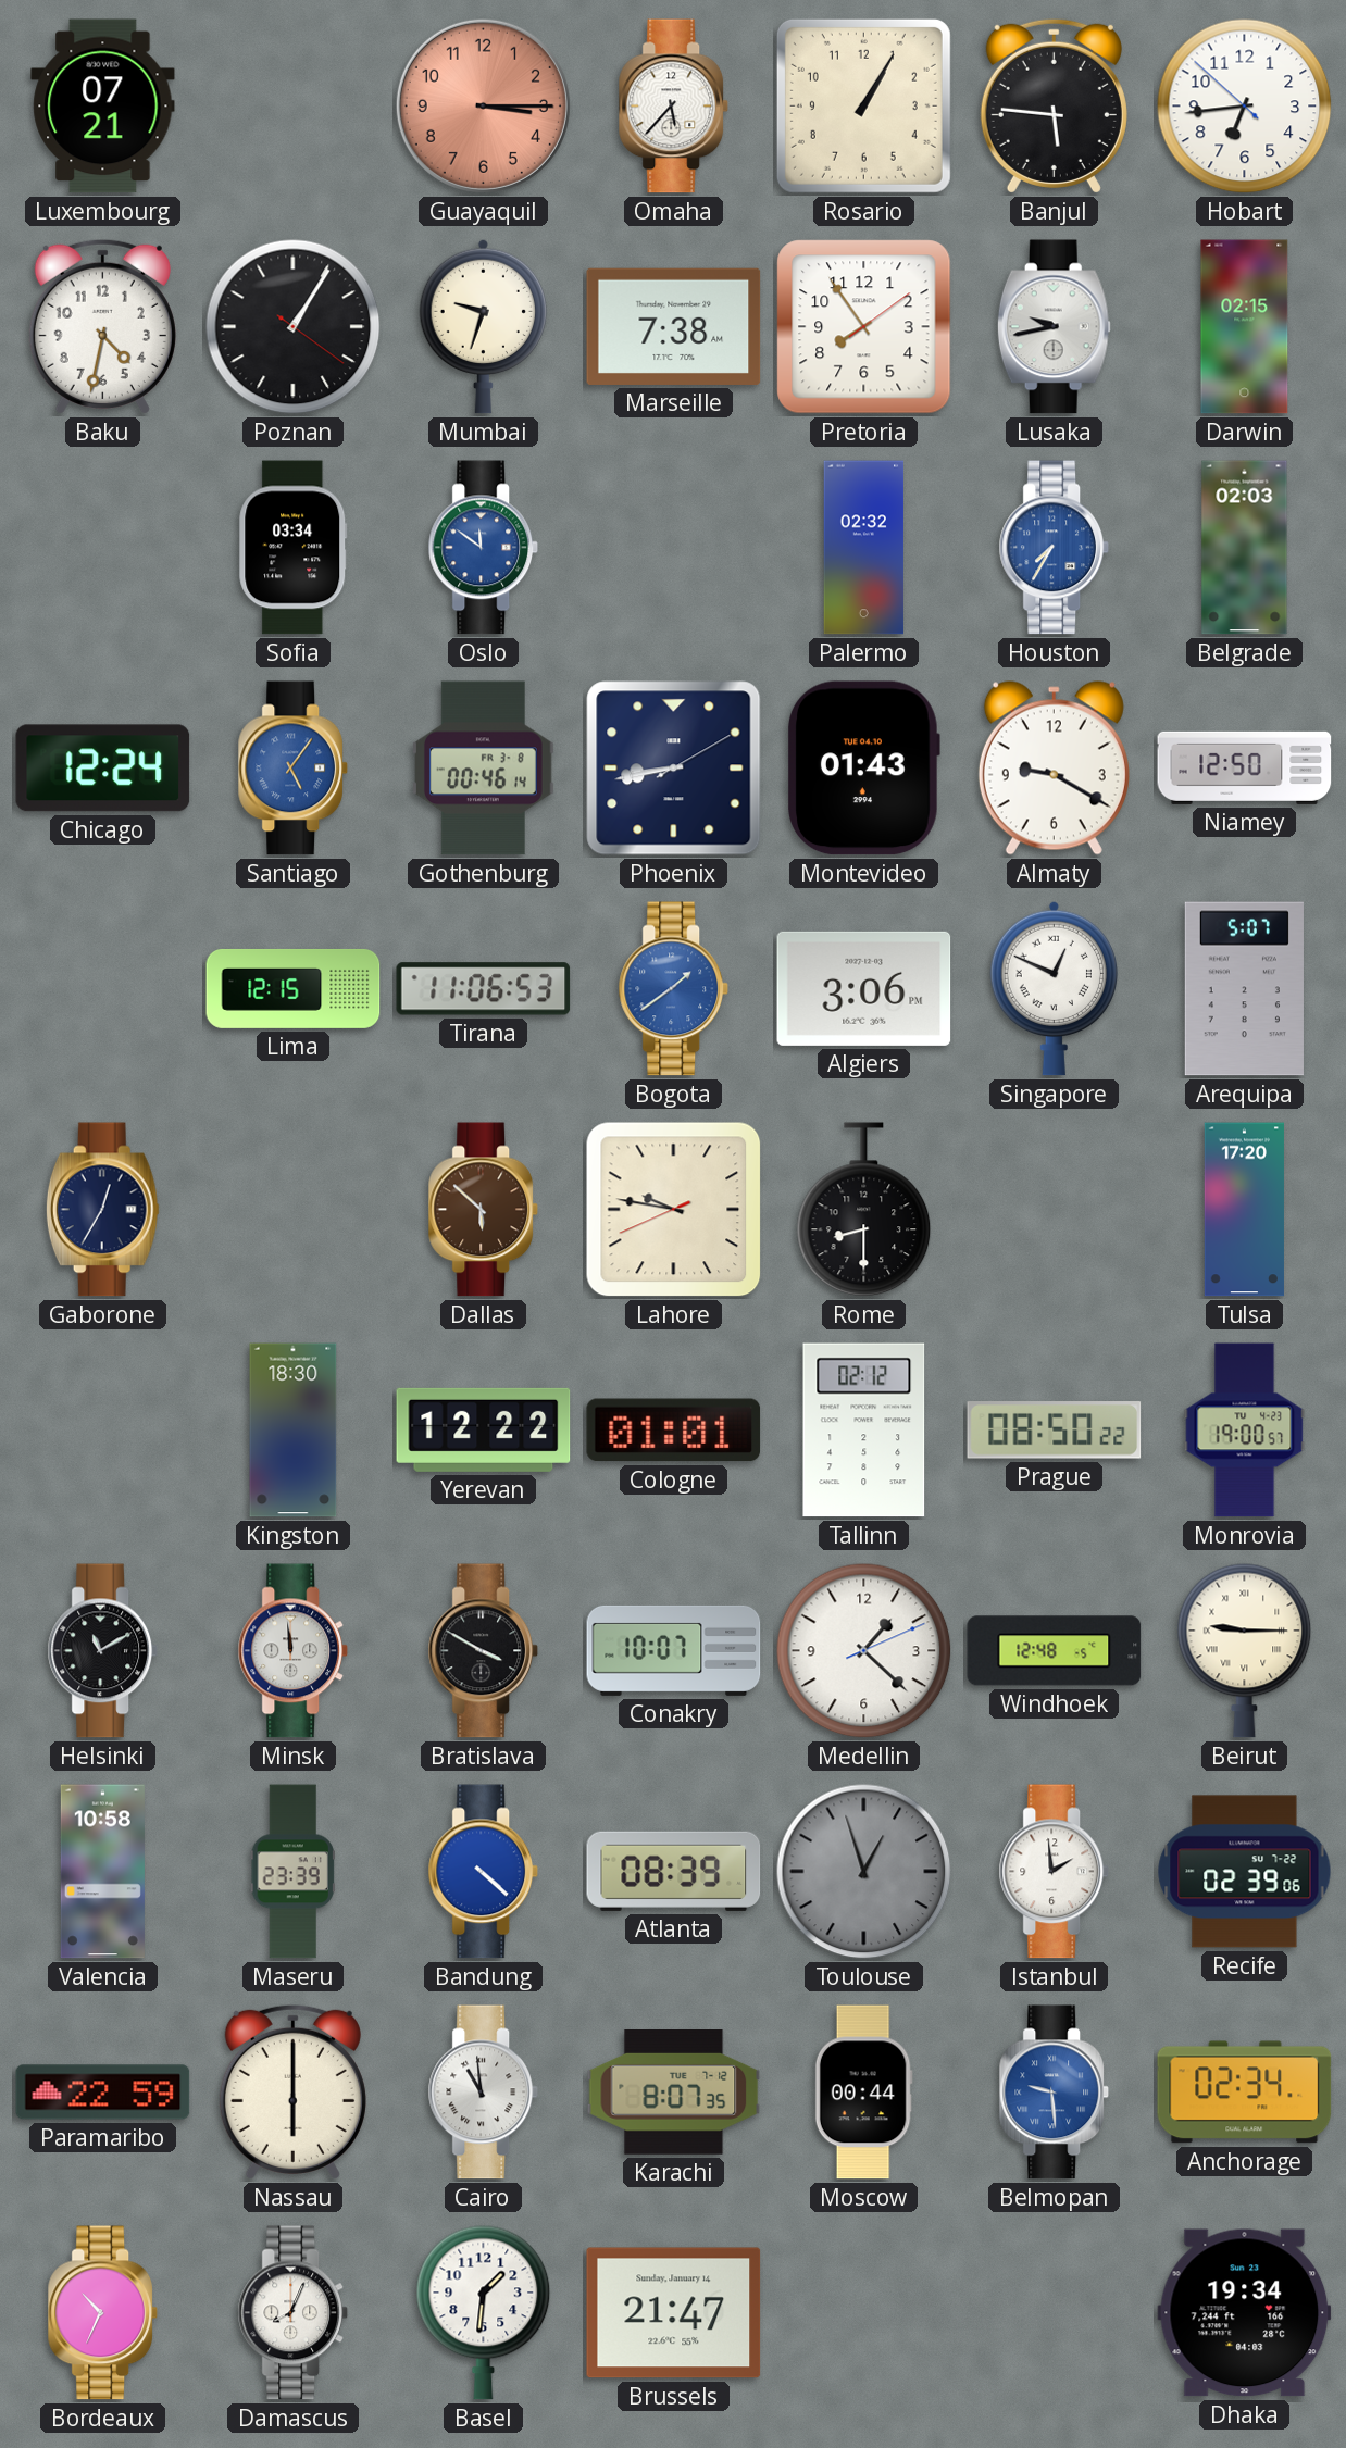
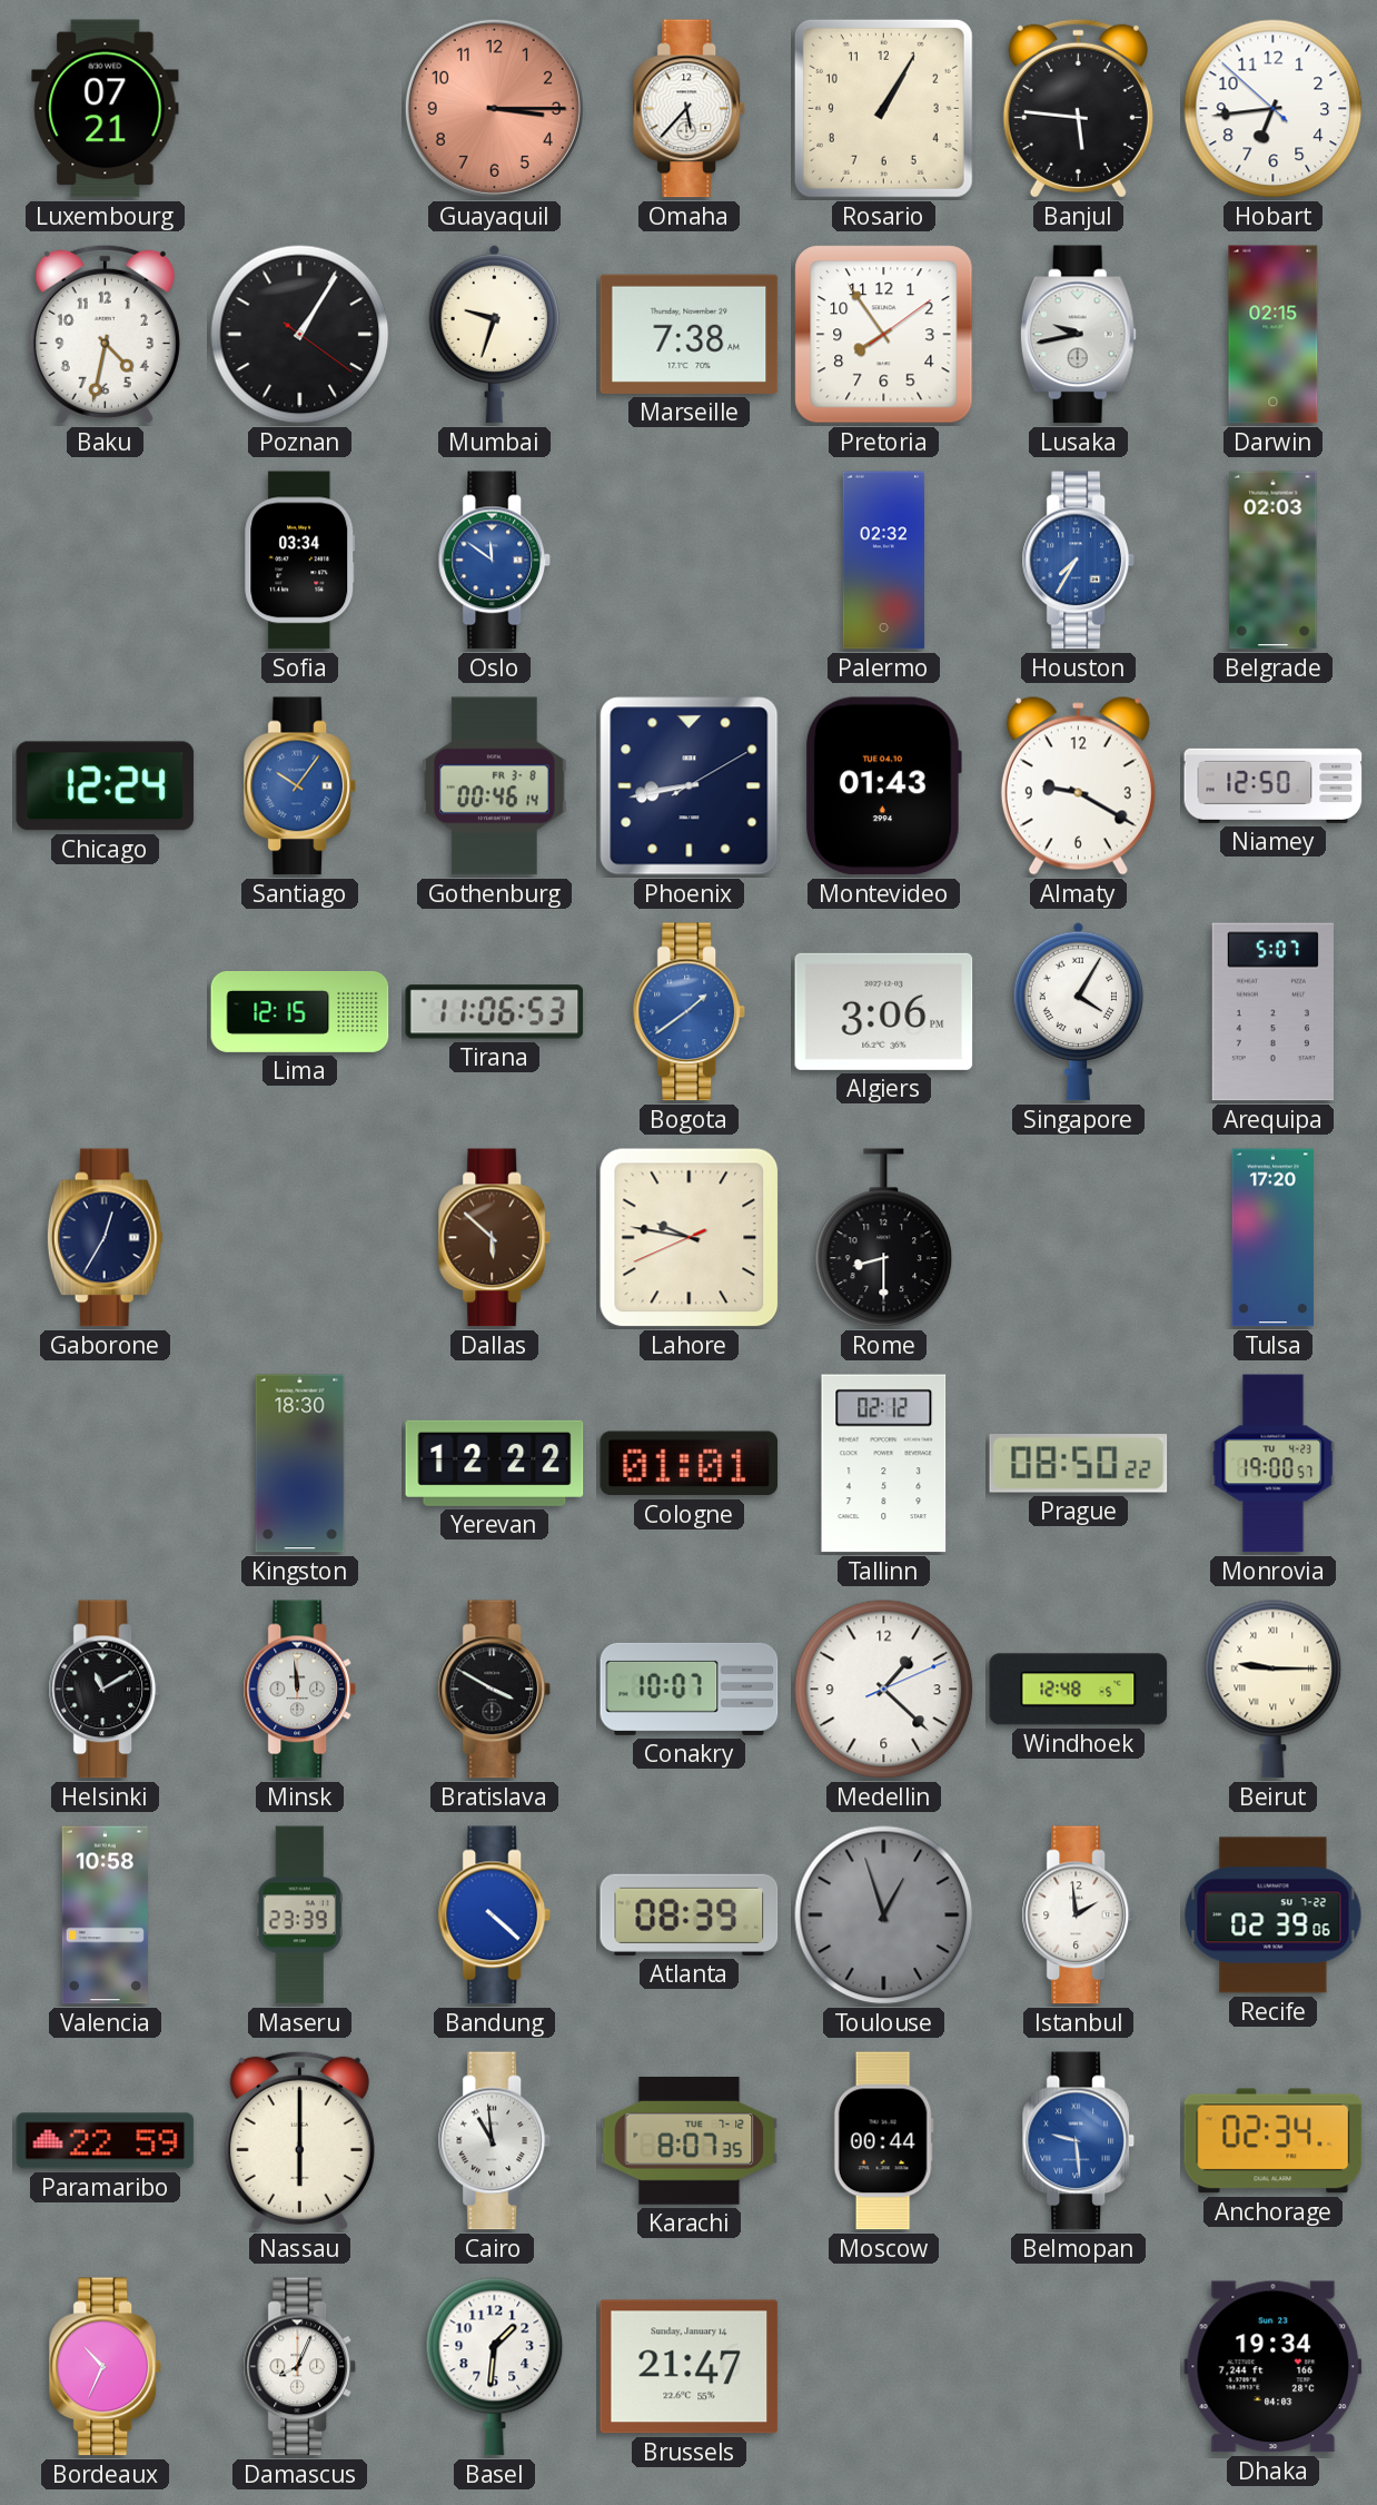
Santiago: 5:06 -> 10:06 (300, 786)
Singapore: 12:49 -> 4:05 (1079, 1011)
